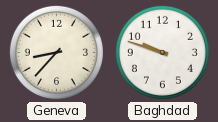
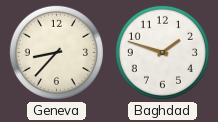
Baghdad: 9:48 -> 1:48 (162, 52)
